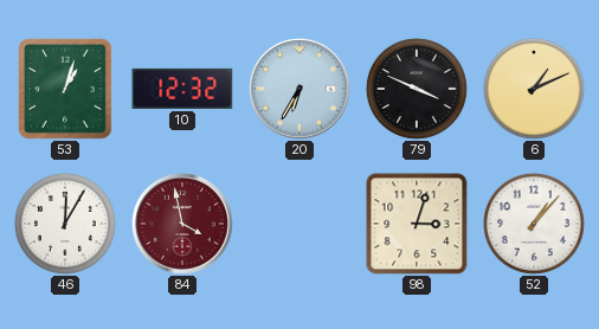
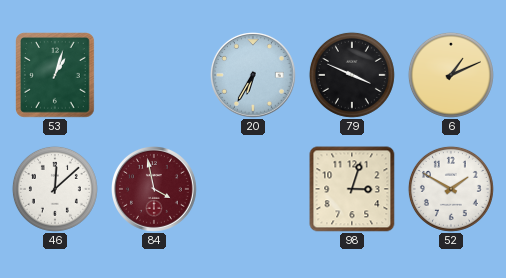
10: 12:32 -> none (182, 89)
46: 12:05 -> 12:08 (55, 189)
52: 1:07 -> 1:50 (451, 189)
